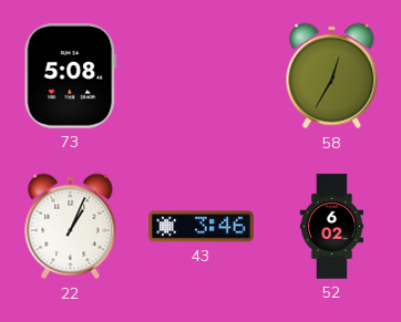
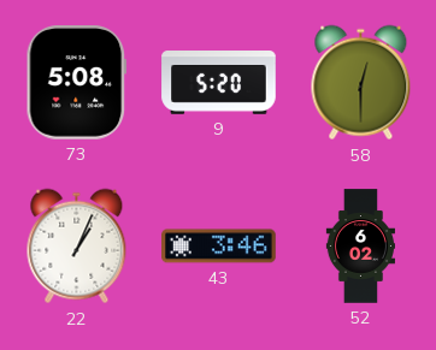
9: none -> 5:20 (219, 83)
58: 12:35 -> 12:30 (361, 83)
